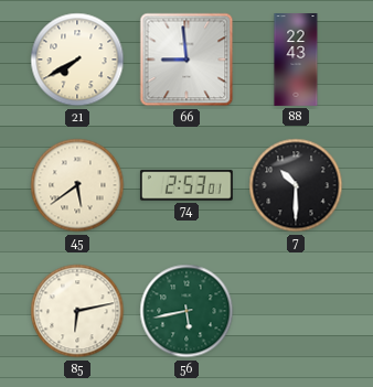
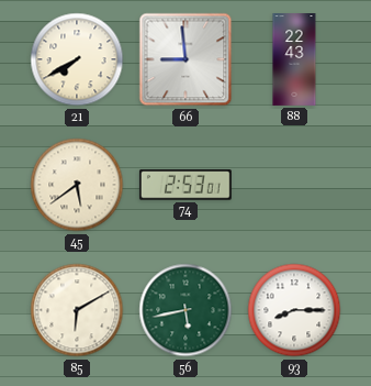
7: 10:30 -> none (296, 185)
85: 6:13 -> 6:10 (77, 310)
93: none -> 8:15 (294, 310)
